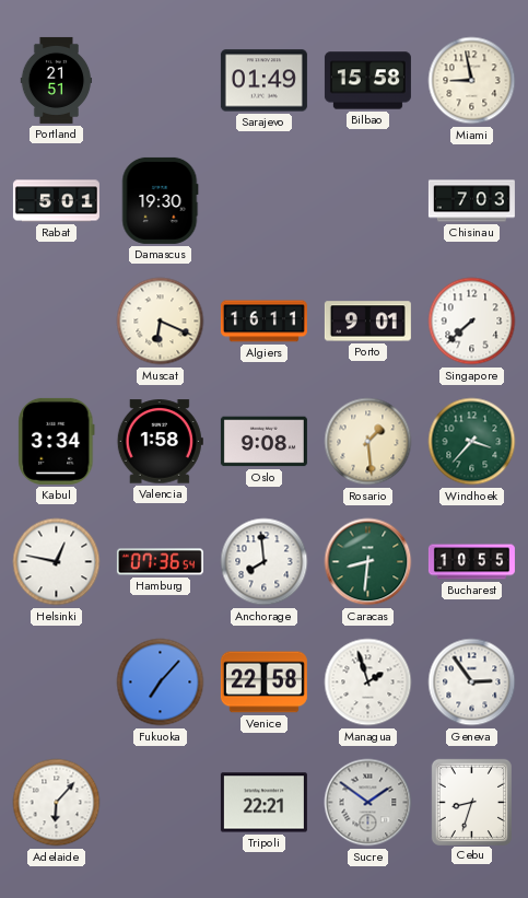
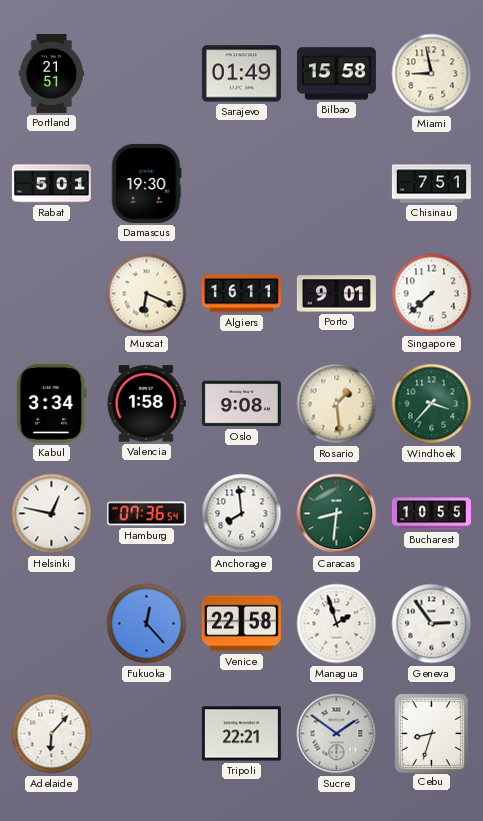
Chisinau: 7:03 -> 7:51 (431, 184)
Fukuoka: 7:07 -> 12:23 (147, 624)
